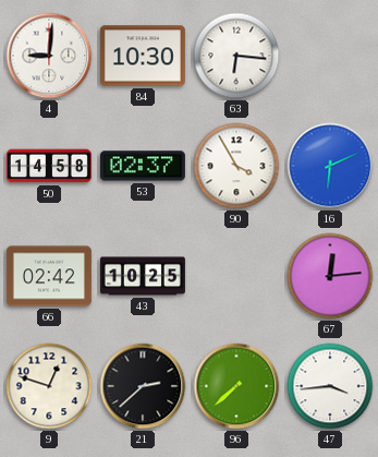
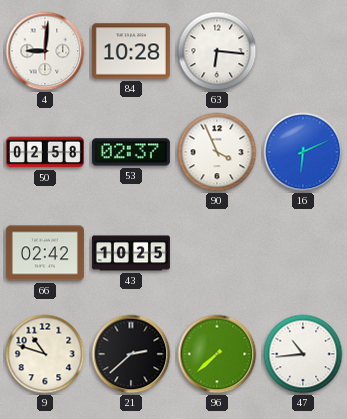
84: 10:30 -> 10:28 (131, 51)
50: 14:58 -> 02:58 (45, 152)
90: 3:55 -> 3:56 (217, 152)
67: 12:14 -> none (330, 276)
9: 12:48 -> 10:48 (45, 354)
47: 3:44 -> 10:44 (303, 354)
